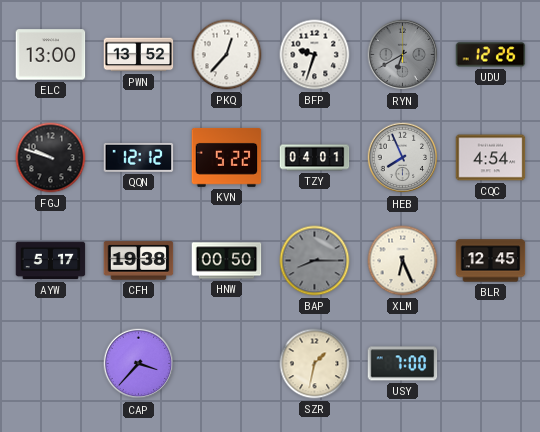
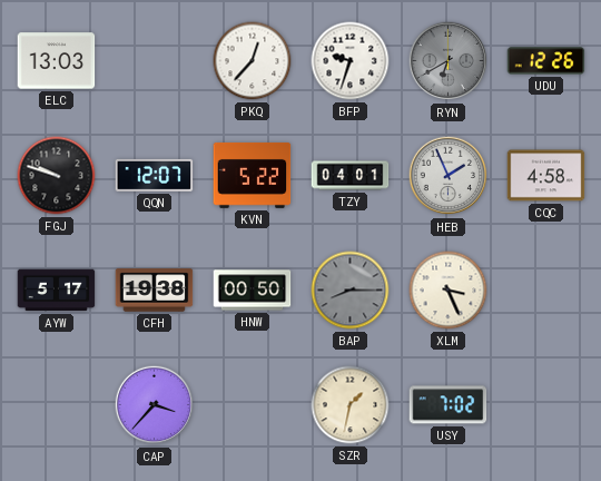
ELC: 13:00 -> 13:03 (57, 61)
PWN: 13:52 -> none (139, 55)
QQN: 12:12 -> 12:07 (155, 175)
HEB: 7:56 -> 1:56 (449, 176)
CQC: 4:54 -> 4:58 (546, 176)
XLM: 6:26 -> 3:26 (449, 291)
BLR: 12:45 -> none (491, 261)
USY: 7:00 -> 7:02 (449, 405)
